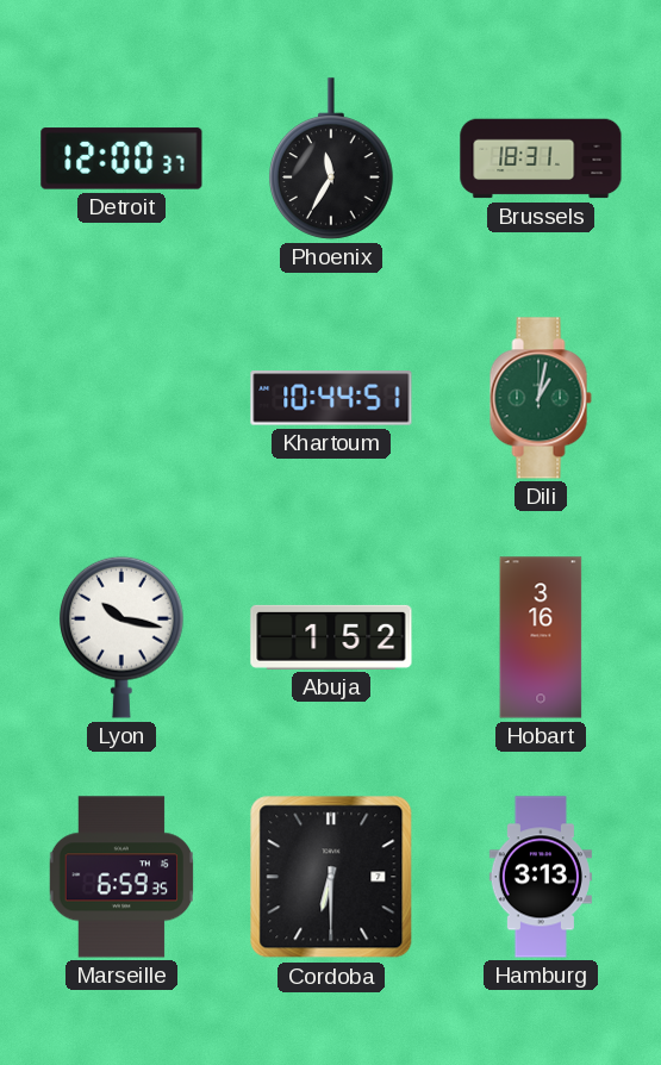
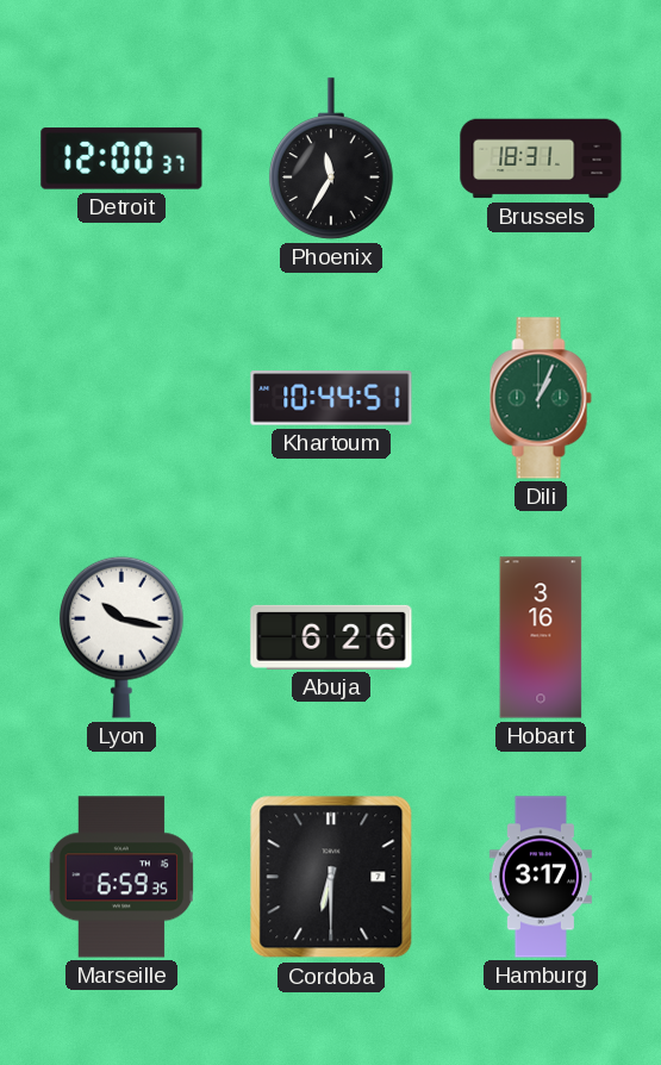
Dili: 1:02 -> 1:04 (541, 398)
Abuja: 1:52 -> 6:26 (331, 637)
Hamburg: 3:13 -> 3:17 (541, 877)
